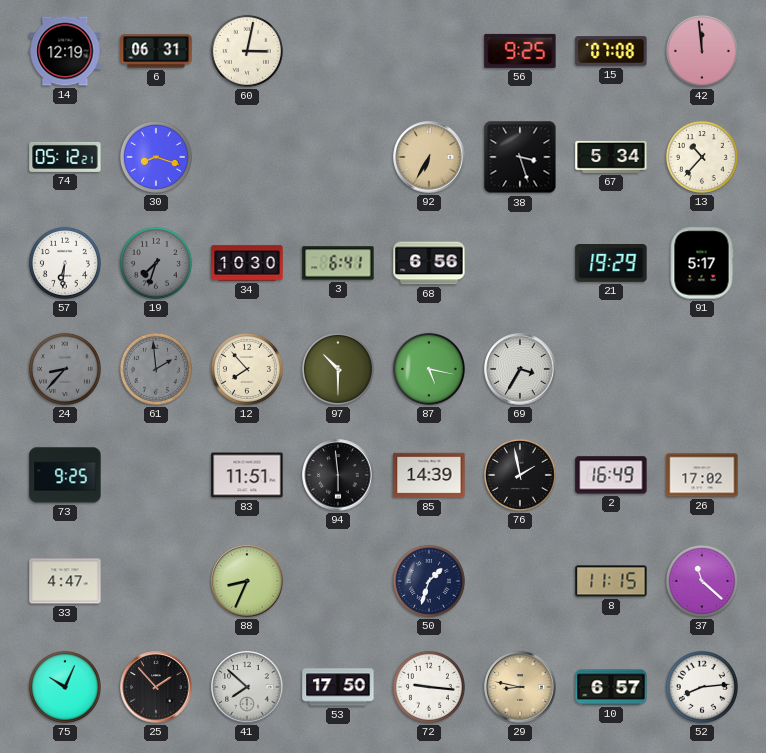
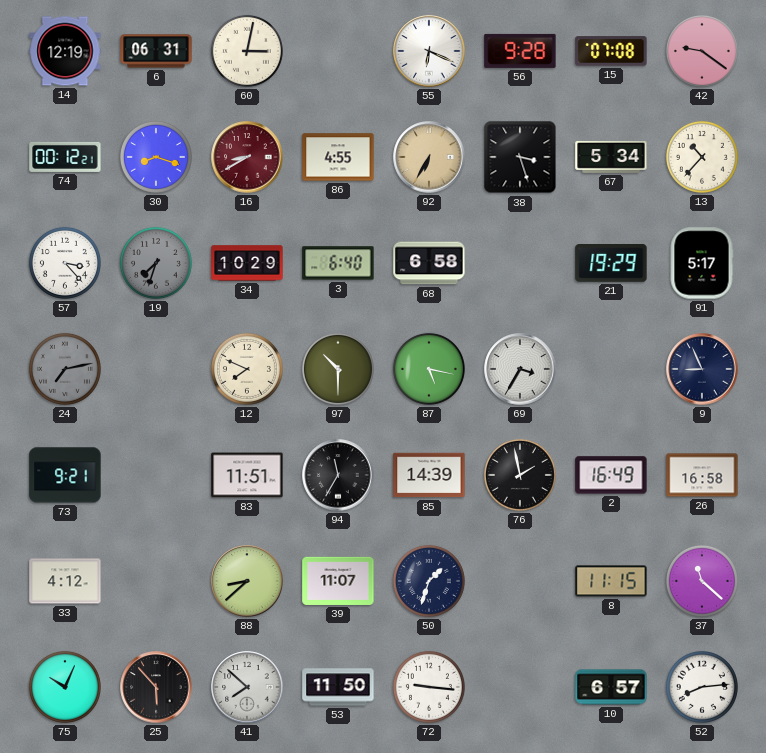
55: none -> 6:19 (429, 51)
56: 9:25 -> 9:28 (520, 51)
42: 11:59 -> 9:21 (702, 51)
74: 05:12 -> 00:12 (65, 157)
16: none -> 8:40 (247, 157)
86: none -> 4:55 (338, 157)
57: 6:31 -> 3:23 (65, 263)
34: 10:30 -> 10:29 (247, 263)
3: 6:41 -> 6:40 (338, 263)
68: 6:56 -> 6:58 (429, 263)
24: 8:37 -> 7:13 (65, 369)
61: 1:59 -> none (156, 369)
12: 7:53 -> 7:49 (247, 369)
9: none -> 8:56 (702, 369)
73: 9:25 -> 9:21 (65, 475)
94: 5:59 -> 11:35 (338, 475)
26: 17:02 -> 16:58 (702, 475)
33: 4:47 -> 4:12 (65, 581)
88: 8:34 -> 8:38 (247, 581)
39: none -> 11:07 (338, 581)
25: 1:53 -> 5:53 (156, 687)
53: 17:50 -> 11:50 (338, 687)
29: 8:47 -> none (520, 687)
